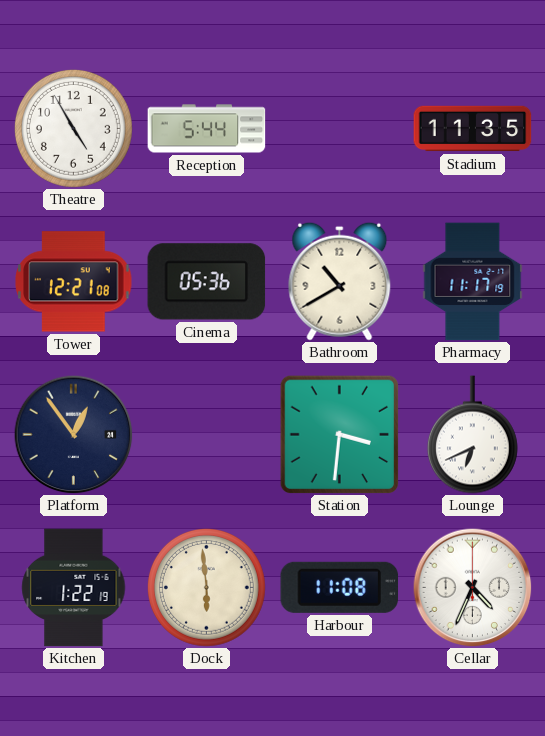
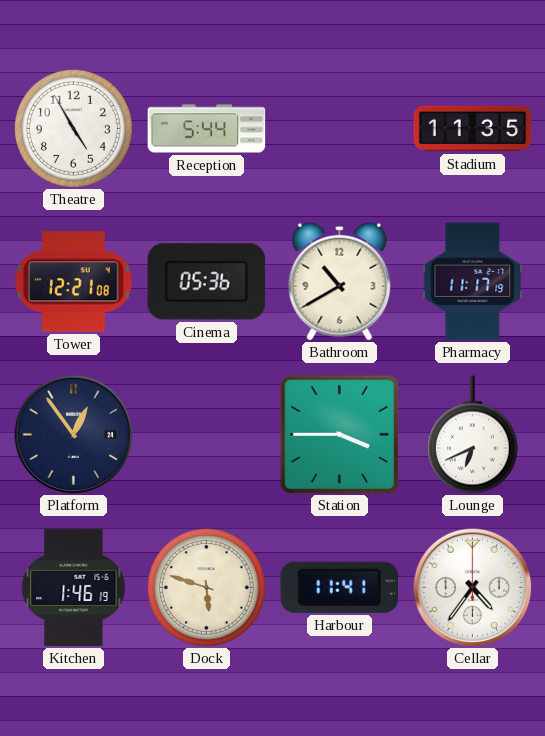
Station: 3:31 -> 3:45 (339, 434)
Kitchen: 1:22 -> 1:46 (74, 588)
Dock: 5:59 -> 5:48 (206, 587)
Harbour: 11:08 -> 11:41 (340, 587)
Cellar: 4:34 -> 4:36 (472, 587)
